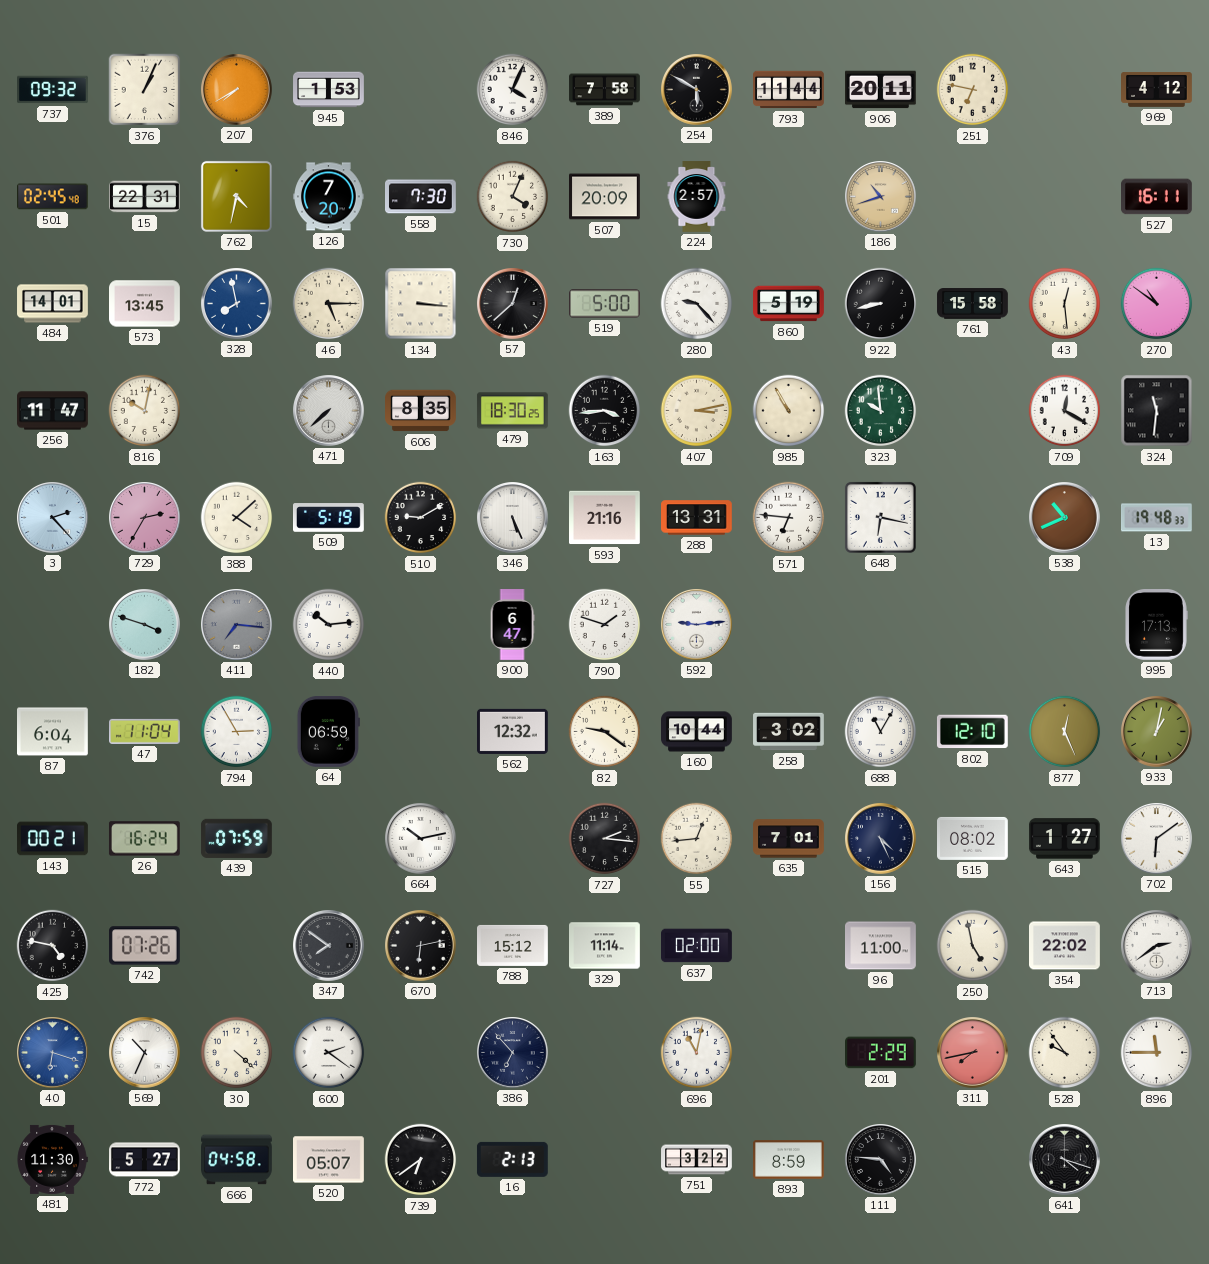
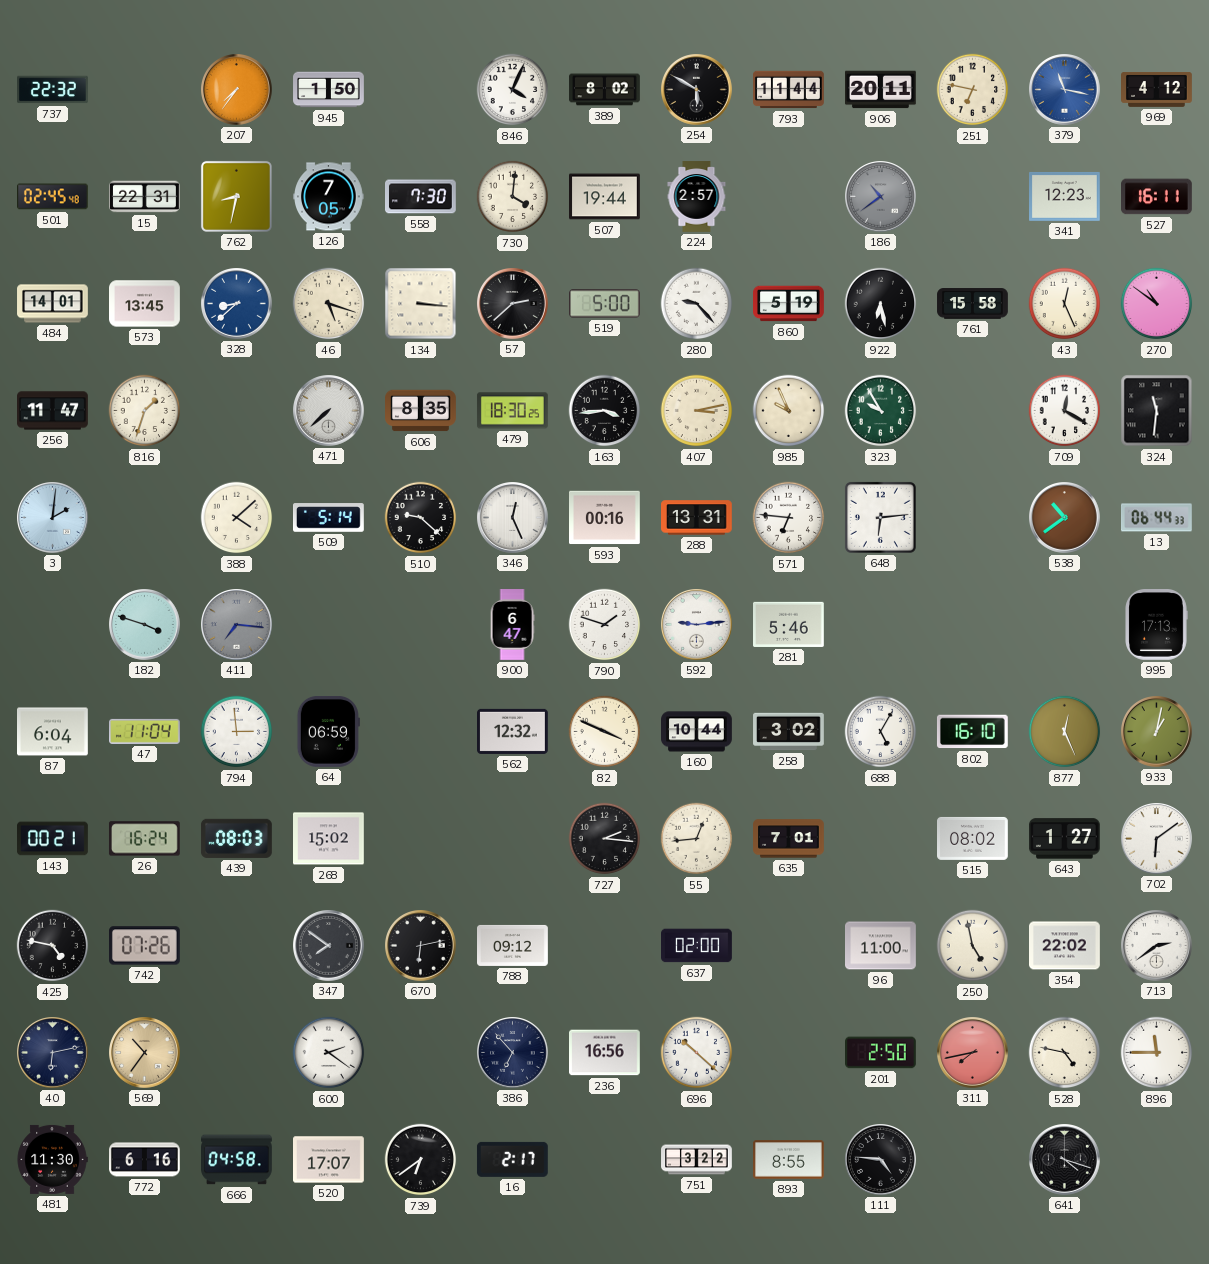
737: 09:32 -> 22:32 (53, 90)
376: 1:04 -> none (145, 90)
207: 7:40 -> 7:36 (237, 90)
945: 1:53 -> 1:50 (329, 90)
389: 7:58 -> 8:02 (605, 90)
379: none -> 11:17 (1065, 90)
762: 4:32 -> 8:32 (236, 196)
126: 7:20 -> 7:05 (329, 197)
730: 4:04 -> 4:01 (513, 197)
507: 20:09 -> 19:44 (605, 197)
186: 10:42 -> 10:39 (881, 197)
186 dial: champagne -> grey (881, 197)
341: none -> 12:23 (1065, 196)
328: 7:58 -> 8:38 (237, 304)
46: 5:15 -> 5:18 (329, 304)
57: 12:38 -> 2:38 (513, 304)
922: 8:43 -> 6:28 (881, 304)
43: 12:29 -> 12:26 (1065, 304)
816: 10:02 -> 1:33 (145, 411)
985: 10:55 -> 9:56 (789, 411)
323: 9:59 -> 9:55 (881, 411)
3: 2:23 -> 2:01 (53, 518)
729: 2:35 -> none (145, 518)
509: 5:19 -> 5:14 (329, 518)
510: 9:10 -> 9:22 (421, 518)
346: 5:26 -> 12:26 (513, 518)
593: 21:16 -> 00:16 (605, 518)
648: 6:17 -> 6:14 (880, 517)
538: 10:41 -> 10:39 (1065, 518)
13: 19:48 -> 06:44 (1157, 518)
440: 10:14 -> none (329, 625)
281: none -> 5:46 (789, 624)
794: 2:55 -> 2:59 (237, 732)
82: 9:21 -> 3:49 (605, 732)
688: 11:05 -> 5:05 (881, 732)
802: 12:10 -> 16:10 (972, 732)
439: 07:59 -> 08:03 (236, 838)
268: none -> 15:02 (329, 839)
664: 10:13 -> none (421, 839)
156: 4:26 -> none (881, 839)
788: 15:12 -> 09:12 (513, 945)
329: 11:14 -> none (605, 946)
40: 6:18 -> 6:13 (53, 1053)
40 dial: blue -> navy (53, 1053)
569: 10:34 -> 10:36 (145, 1053)
569 dial: white -> champagne (145, 1053)
30: 4:22 -> none (237, 1053)
236: none -> 16:56 (605, 1053)
696: 11:02 -> 10:22 (697, 1053)
201: 2:29 -> 2:50 (881, 1053)
528: 9:54 -> 4:47 (1065, 1053)
772: 5:27 -> 6:16 (145, 1160)
520: 05:07 -> 17:07 (329, 1160)
16: 2:13 -> 2:17 (512, 1159)
893: 8:59 -> 8:55 (789, 1160)
